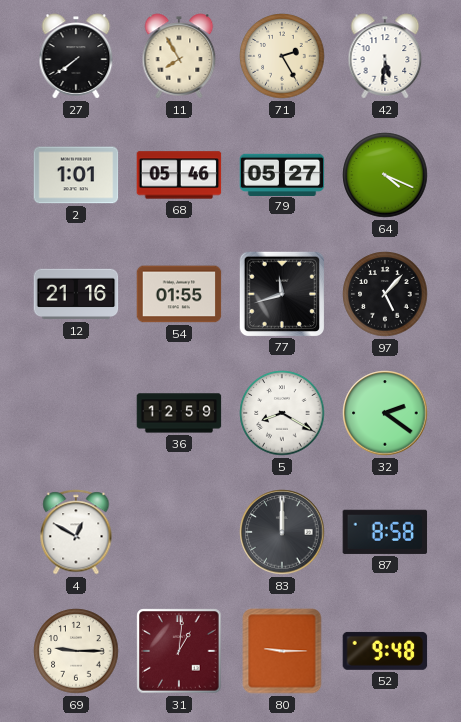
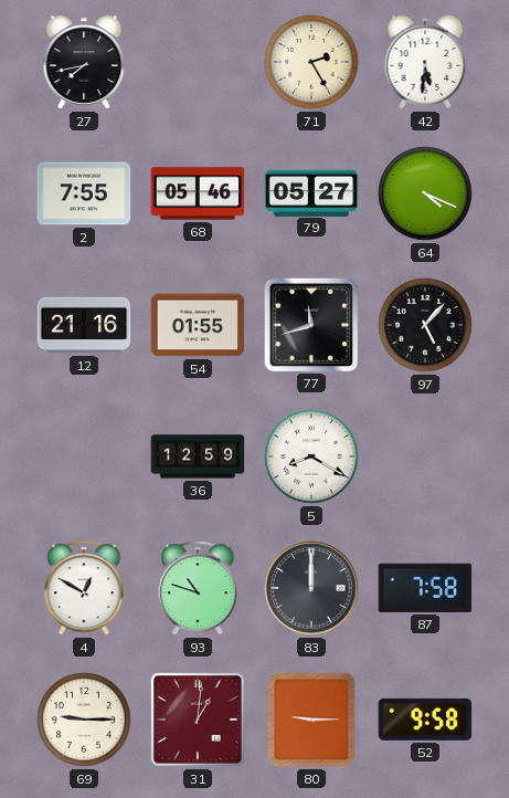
27: 7:39 -> 7:43 (84, 62)
11: 7:55 -> none (179, 56)
2: 1:01 -> 7:55 (84, 193)
32: 2:21 -> none (385, 413)
93: none -> 10:48 (198, 588)
87: 8:58 -> 7:58 (425, 588)
52: 9:48 -> 9:58 (425, 720)
